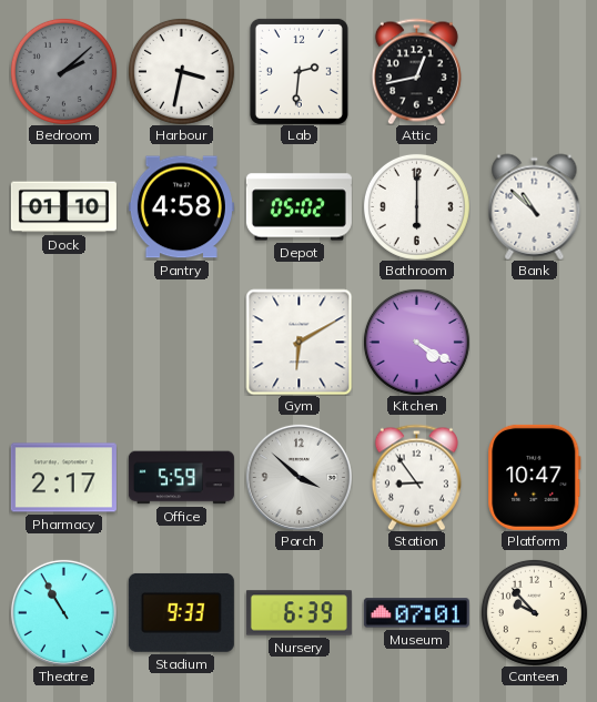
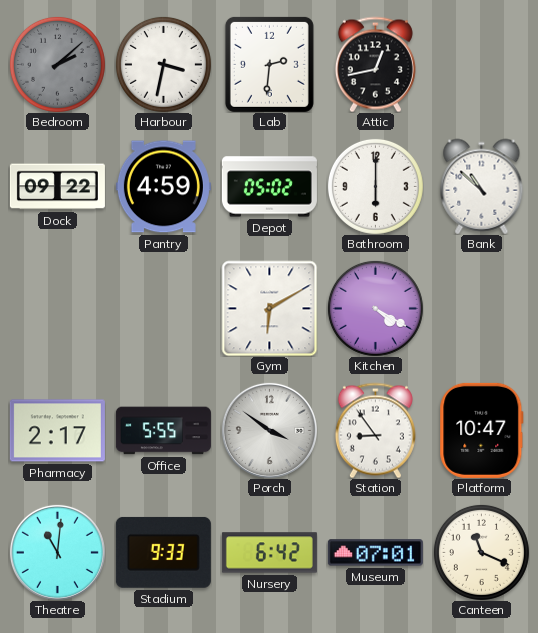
Dock: 01:10 -> 09:22 (57, 187)
Pantry: 4:58 -> 4:59 (163, 187)
Office: 5:59 -> 5:55 (163, 431)
Porch: 3:52 -> 3:51 (269, 430)
Theatre: 10:55 -> 11:01 (57, 552)
Nursery: 6:39 -> 6:42 (269, 553)
Canteen: 9:53 -> 11:19 (481, 552)
